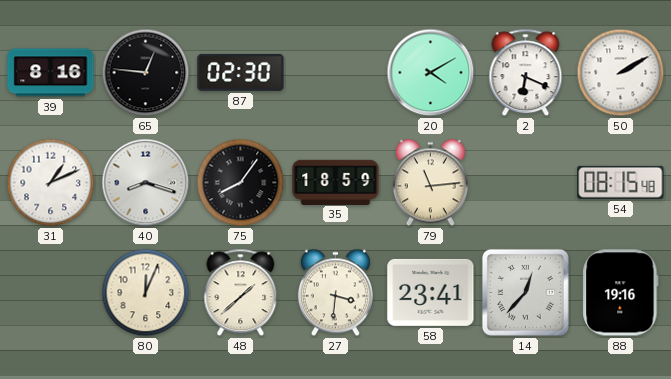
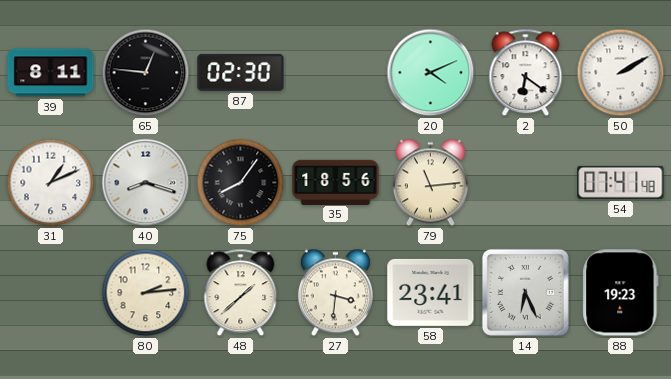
39: 8:16 -> 8:11 (51, 73)
20: 4:10 -> 4:11 (431, 73)
2: 6:19 -> 6:21 (526, 73)
35: 18:59 -> 18:56 (336, 182)
54: 08:15 -> 07:41 (621, 182)
80: 12:04 -> 2:14 (146, 293)
14: 12:37 -> 6:26 (525, 292)
88: 19:16 -> 19:23 (621, 293)
